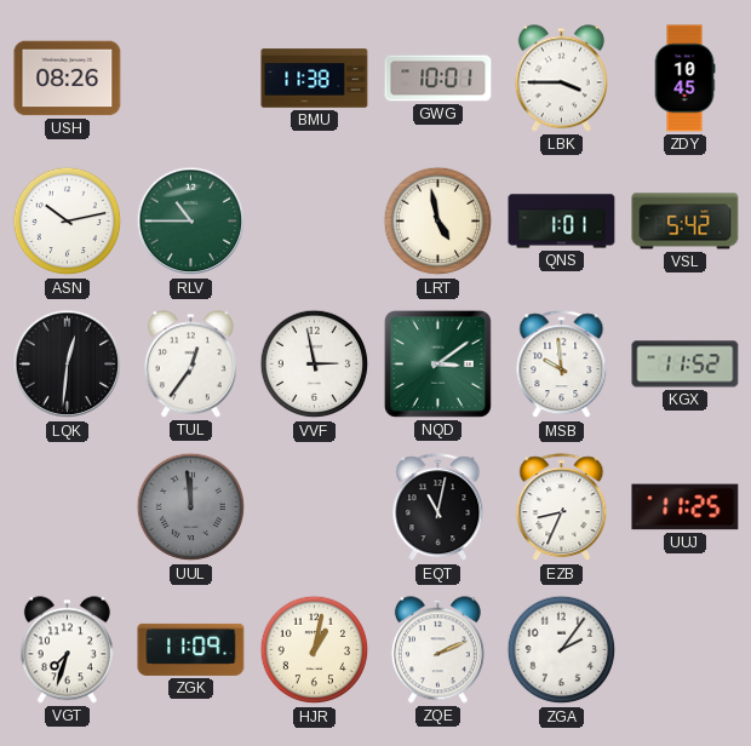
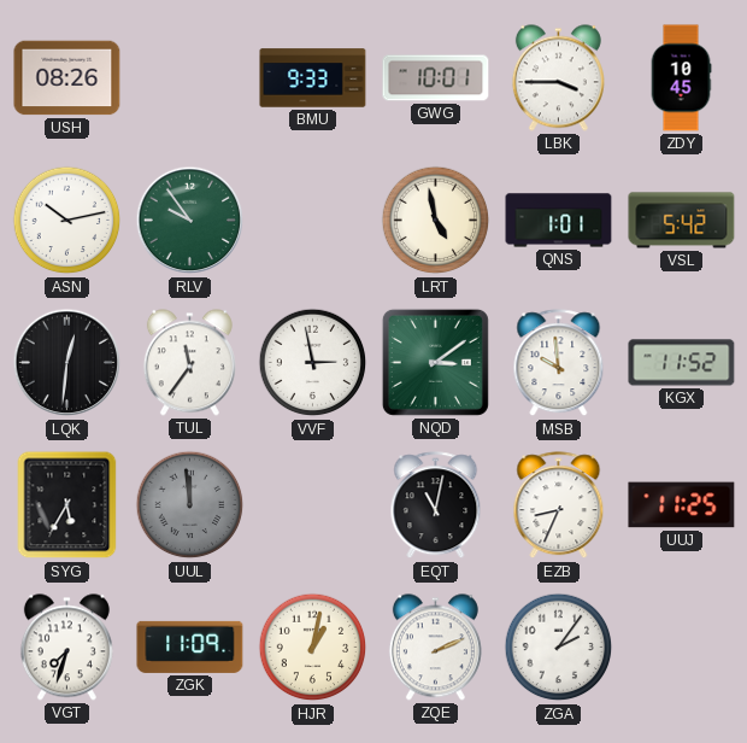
BMU: 11:38 -> 9:33 (313, 78)
RLV: 10:45 -> 9:54 (190, 221)
TUL: 12:36 -> 11:36 (189, 363)
SYG: none -> 5:35 (67, 505)
